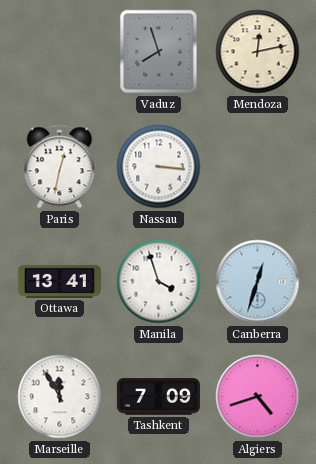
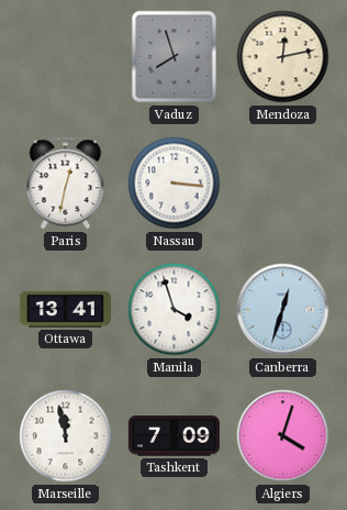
Marseille: 11:55 -> 11:58 (66, 436)
Algiers: 4:42 -> 4:03 (283, 436)
